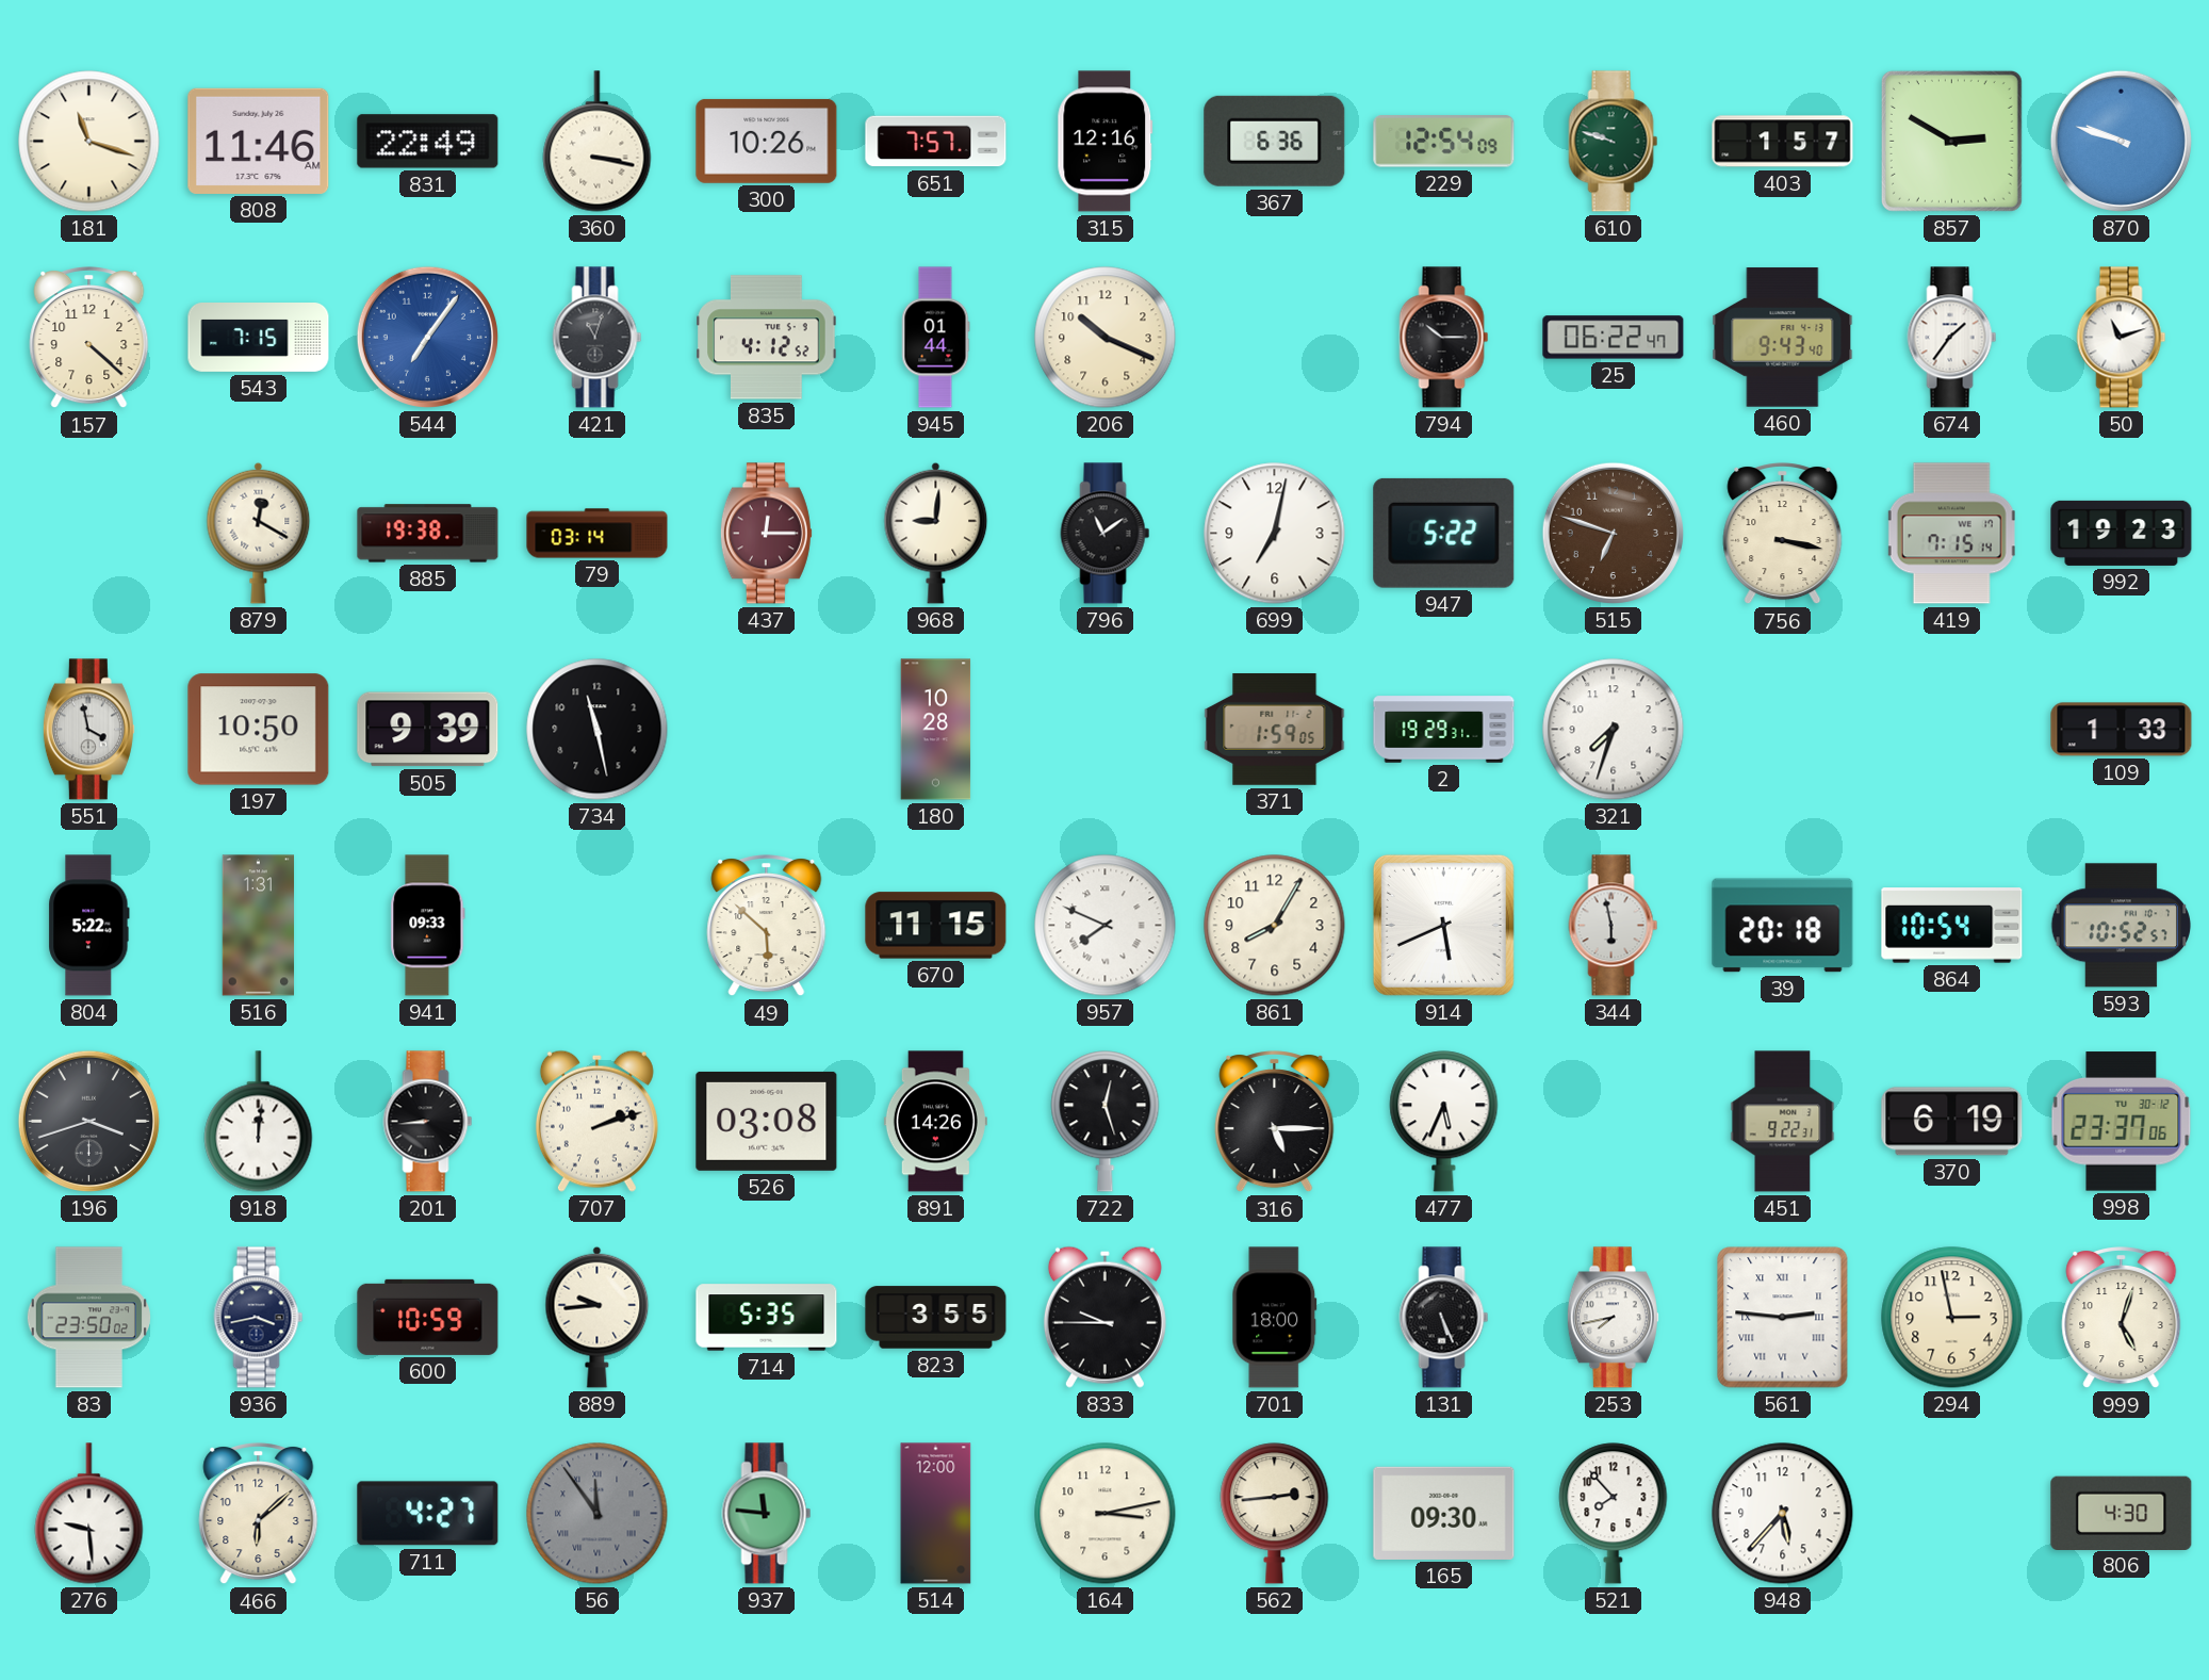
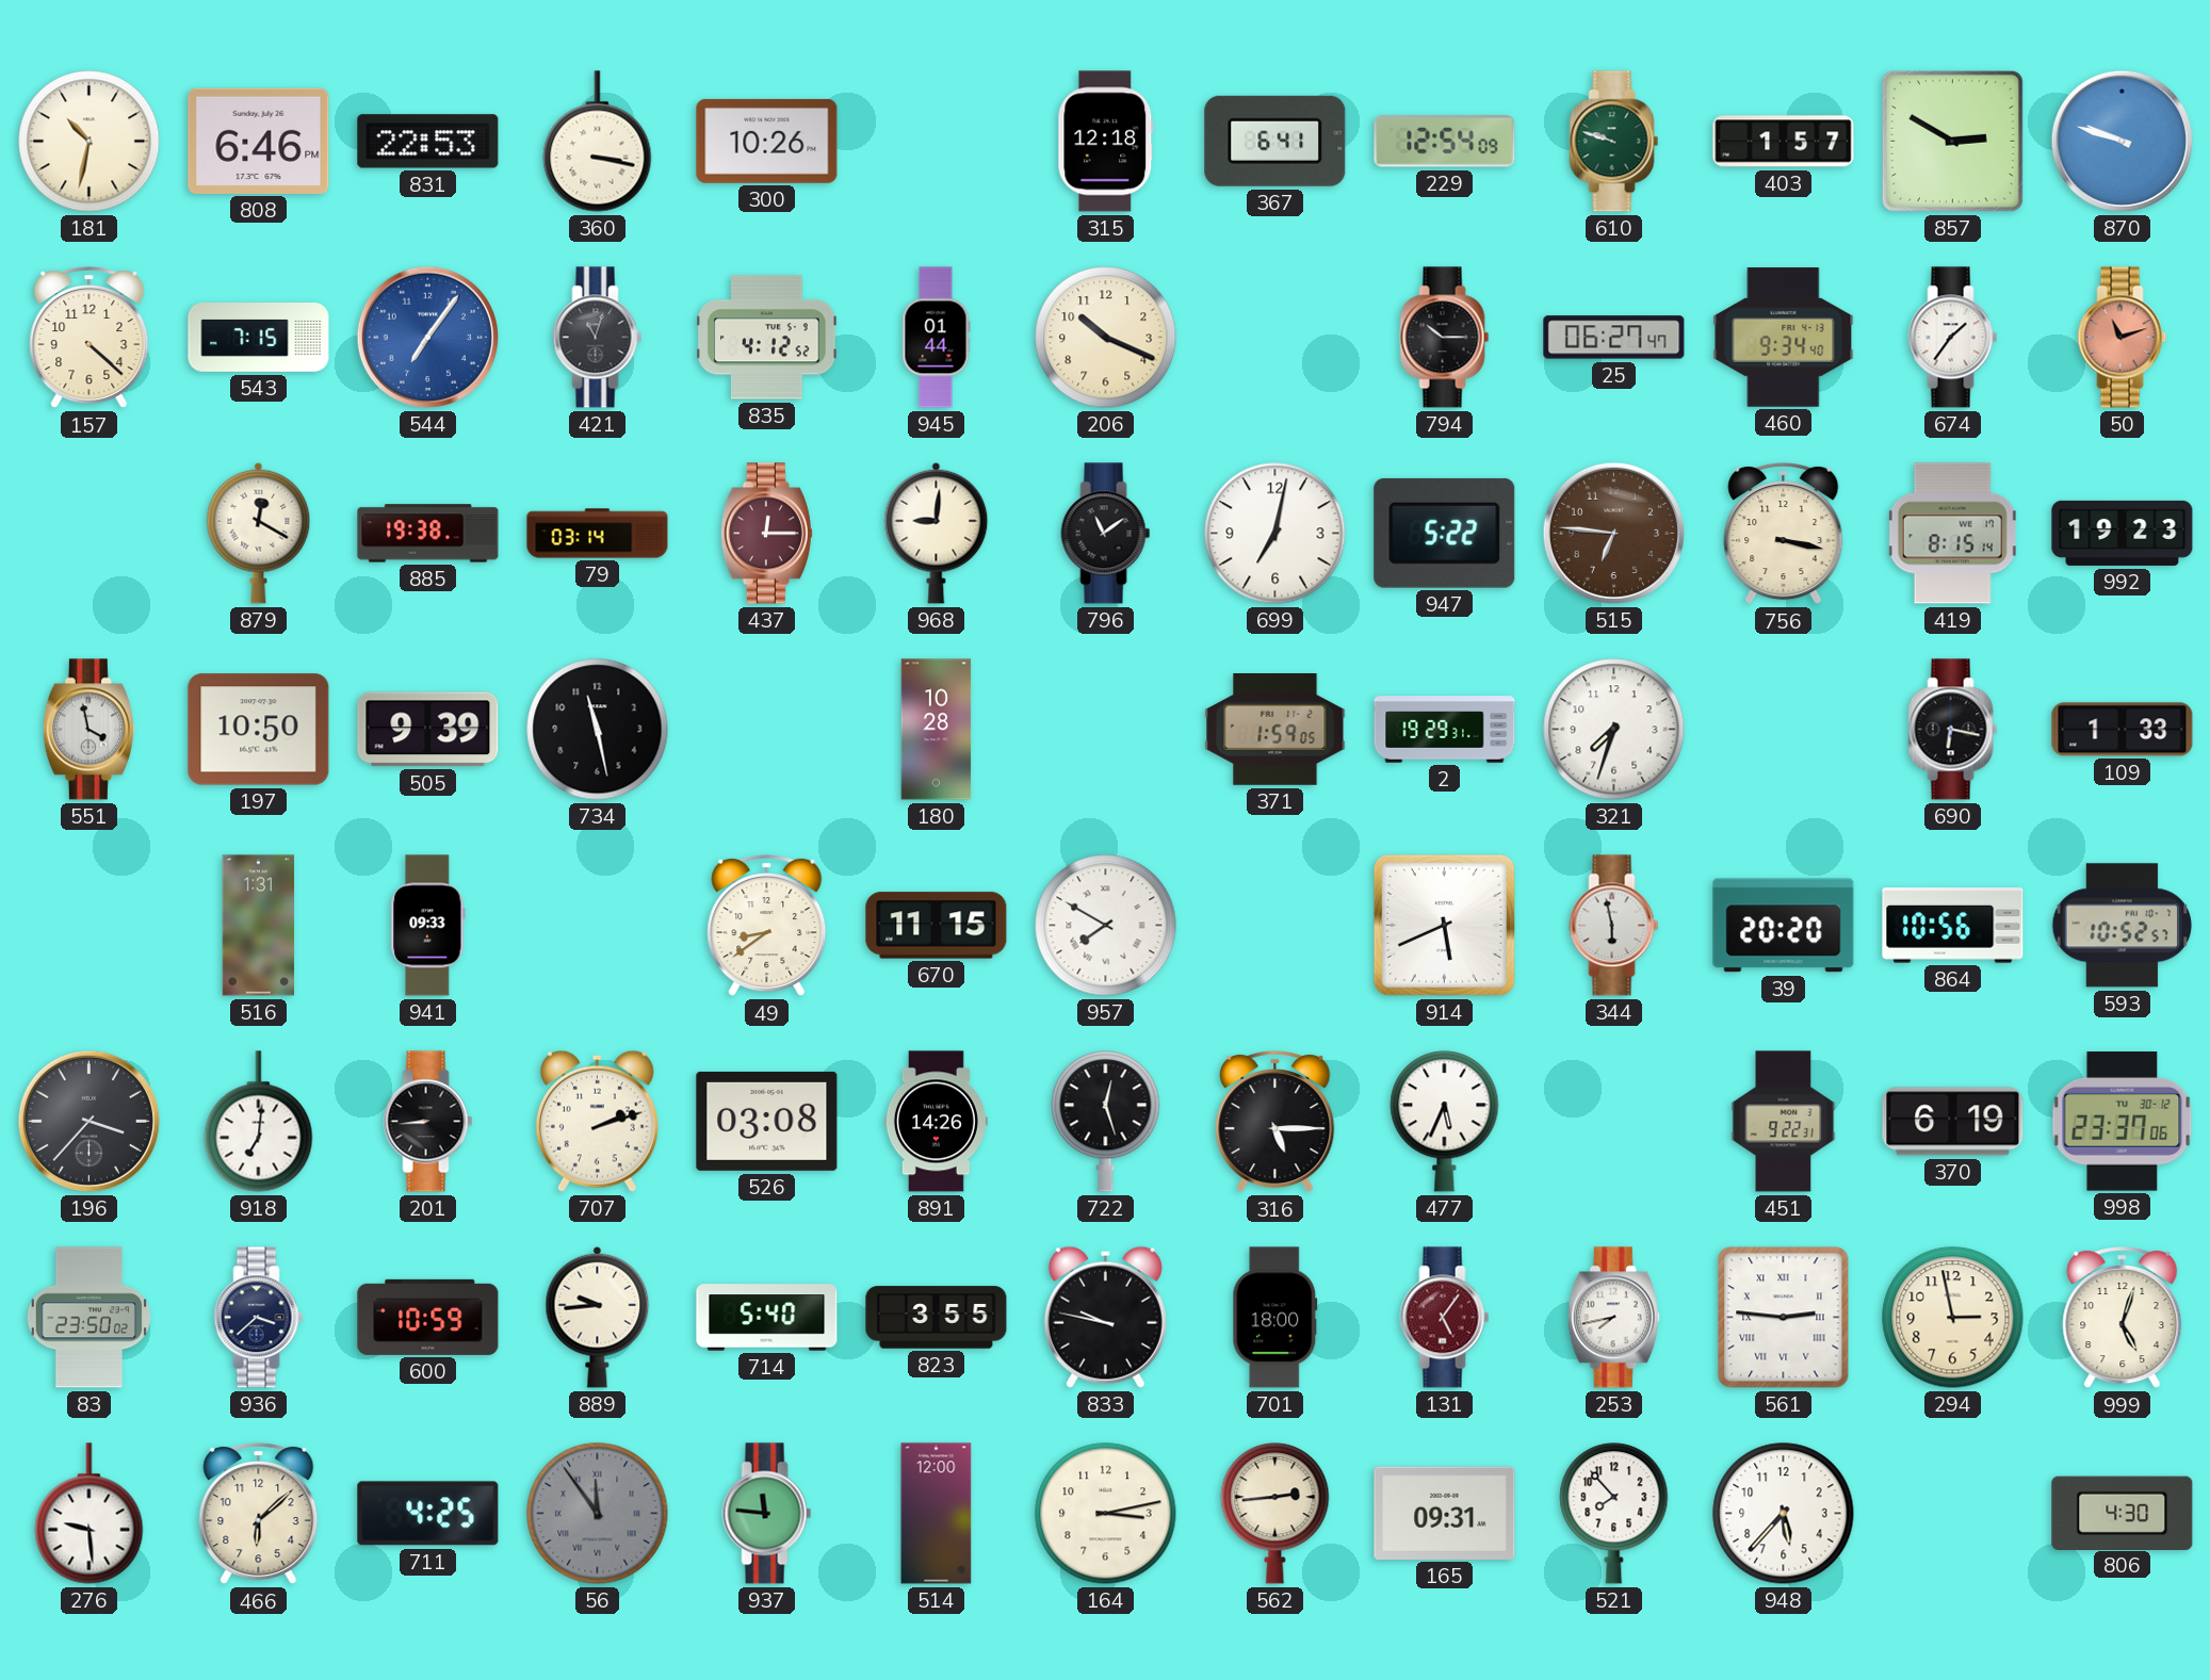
181: 11:18 -> 10:32 (90, 142)
808: 11:46 -> 6:46 (259, 141)
831: 22:49 -> 22:53 (428, 142)
651: 7:57 -> none (936, 142)
315: 12:16 -> 12:18 (1106, 142)
367: 6:36 -> 6:41 (1275, 141)
25: 06:22 -> 06:27 (1614, 338)
460: 9:43 -> 9:34 (1784, 338)
50 dial: white -> salmon (2123, 338)
515: 6:48 -> 6:46 (1613, 533)
419: 7:15 -> 8:15 (1952, 534)
690: none -> 6:17 (1953, 730)
804: 5:22 -> none (89, 926)
49: 5:52 -> 8:39 (767, 927)
957: 7:49 -> 7:50 (1106, 926)
861: 8:05 -> none (1275, 926)
39: 20:18 -> 20:20 (1784, 926)
864: 10:54 -> 10:56 (1953, 926)
196: 3:42 -> 3:37 (88, 1121)
918: 12:01 -> 7:01 (259, 1122)
936: 3:43 -> 3:38 (259, 1318)
714: 5:35 -> 5:40 (767, 1318)
833: 9:45 -> 9:47 (1105, 1317)
131: 5:26 -> 5:06 (1445, 1318)
131 dial: black -> burgundy (1445, 1318)
711: 4:27 -> 4:25 (428, 1514)
165: 09:30 -> 09:31 (1445, 1513)
